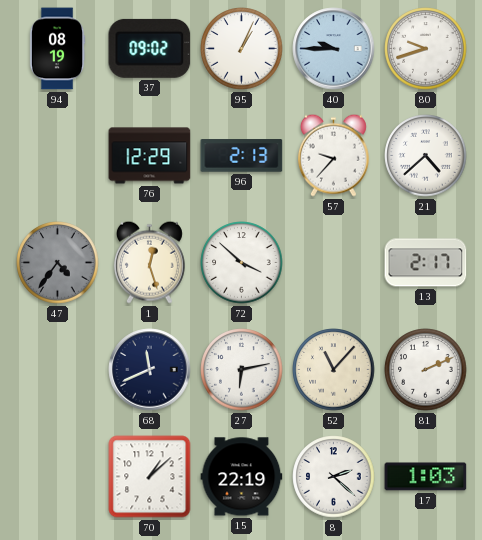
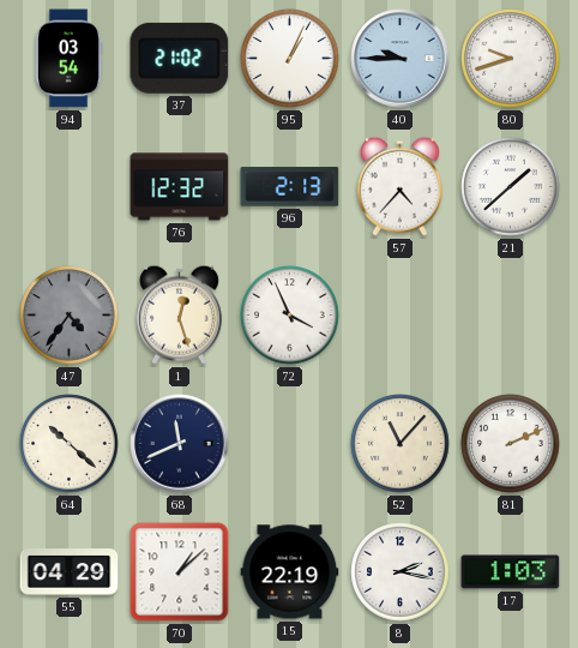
94: 08:19 -> 03:54 (68, 59)
37: 09:02 -> 21:02 (180, 58)
76: 12:29 -> 12:32 (180, 187)
57: 9:37 -> 4:37 (399, 186)
21: 4:38 -> 1:38 (511, 187)
72: 3:52 -> 3:56 (290, 316)
13: 2:17 -> none (426, 263)
64: none -> 10:22 (70, 444)
27: 6:13 -> none (242, 370)
55: none -> 04:29 (70, 572)
8: 2:22 -> 2:17 (401, 572)
